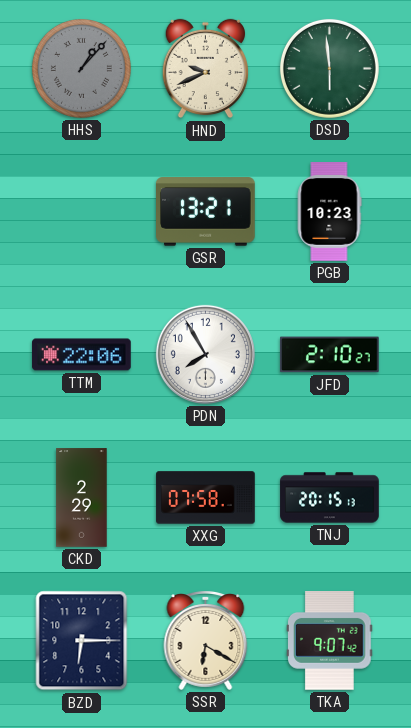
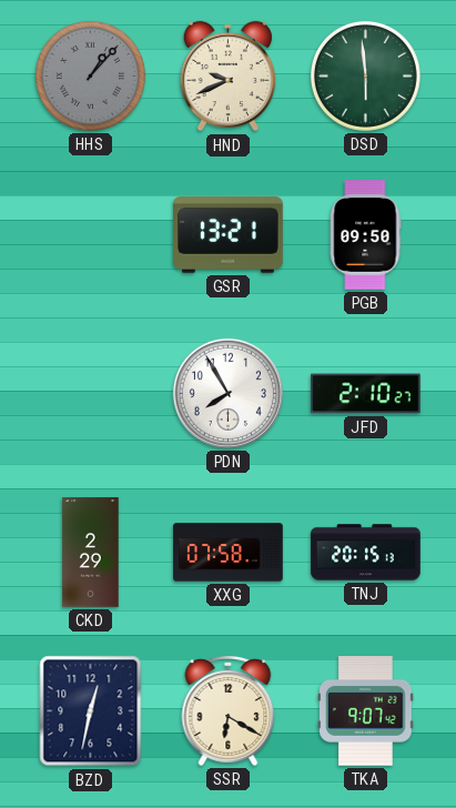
PGB: 10:23 -> 09:50 (365, 235)
TTM: 22:06 -> none (82, 355)
BZD: 6:15 -> 12:32 (91, 711)
